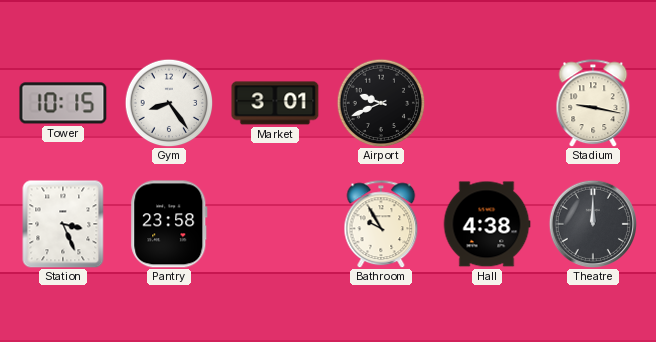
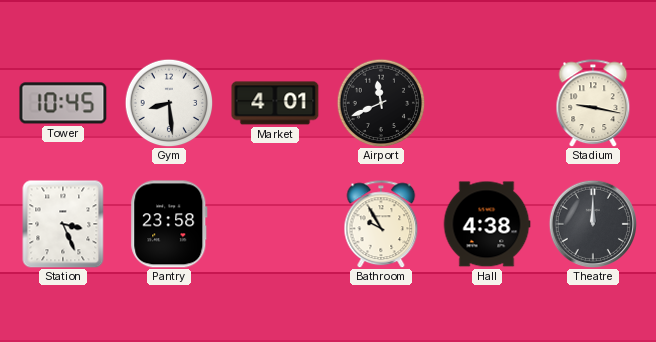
Tower: 10:15 -> 10:45 (63, 103)
Gym: 8:24 -> 8:29 (169, 103)
Market: 3:01 -> 4:01 (275, 103)
Airport: 9:41 -> 11:41 (381, 103)
